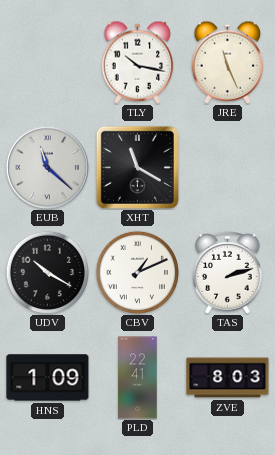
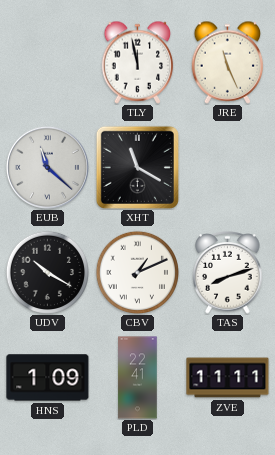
TLY: 10:17 -> 11:58 (138, 62)
TAS: 2:12 -> 8:12 (228, 273)
ZVE: 8:03 -> 11:11 (228, 378)
